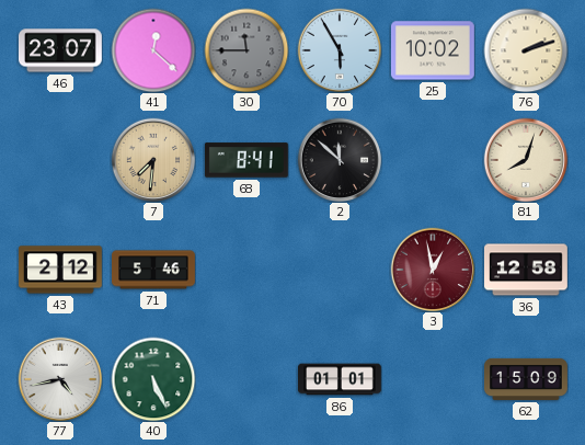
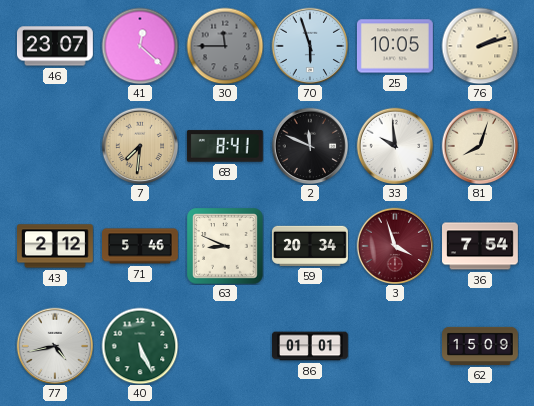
70: 5:55 -> 5:57 (310, 46)
25: 10:02 -> 10:05 (395, 46)
2: 11:52 -> 11:49 (310, 146)
33: none -> 9:59 (395, 146)
63: none -> 8:49 (225, 246)
59: none -> 20:34 (310, 246)
3: 12:58 -> 3:57 (395, 246)
36: 12:58 -> 7:54 (481, 246)
